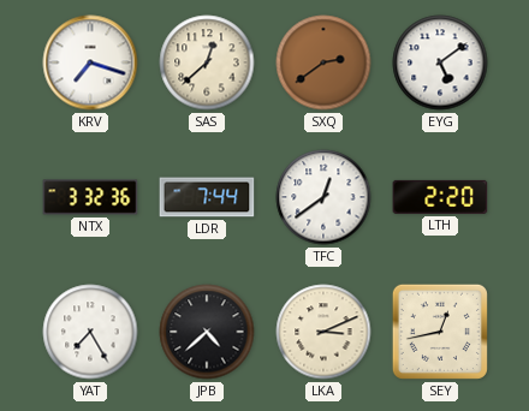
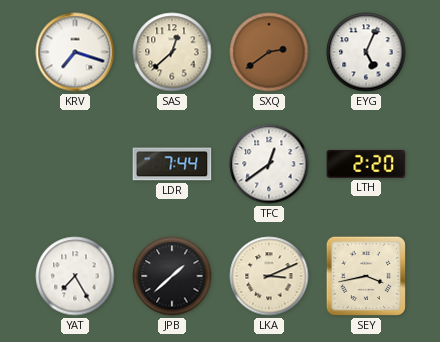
EYG: 5:09 -> 5:04 (366, 52)
NTX: 3:32 -> none (90, 197)
JPB: 4:38 -> 1:38 (172, 276)
SEY: 12:43 -> 3:43 (366, 276)
